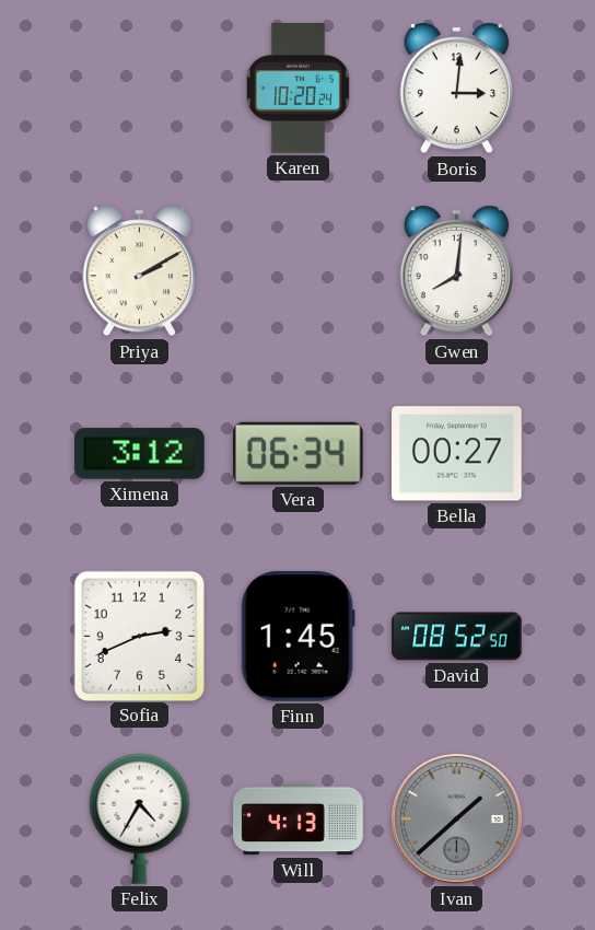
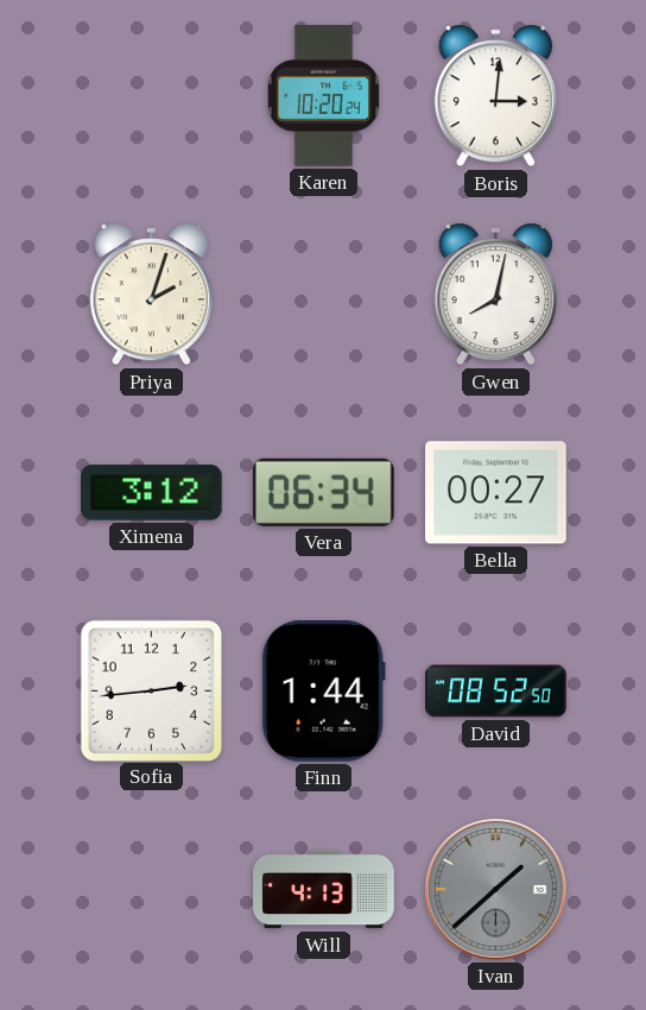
Priya: 2:10 -> 2:03 (151, 296)
Gwen: 8:01 -> 8:02 (495, 296)
Sofia: 2:41 -> 2:44 (151, 690)
Finn: 1:45 -> 1:44 (323, 692)
Felix: 4:35 -> none (140, 818)
